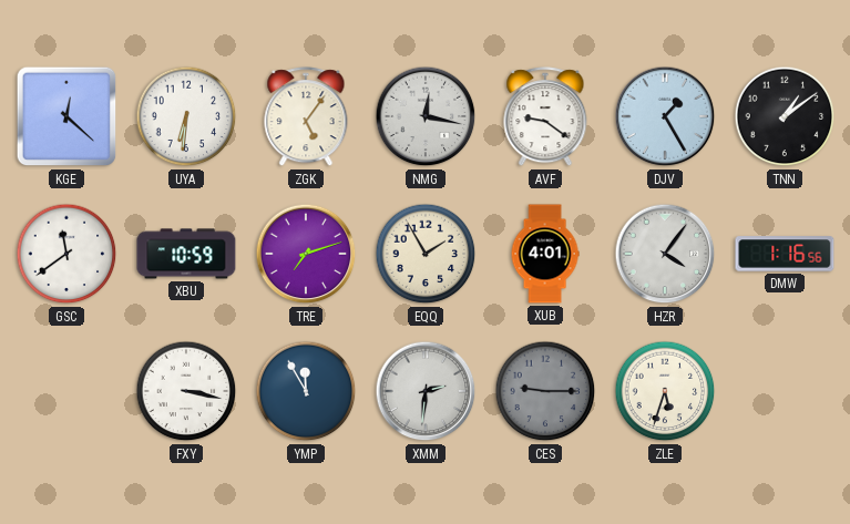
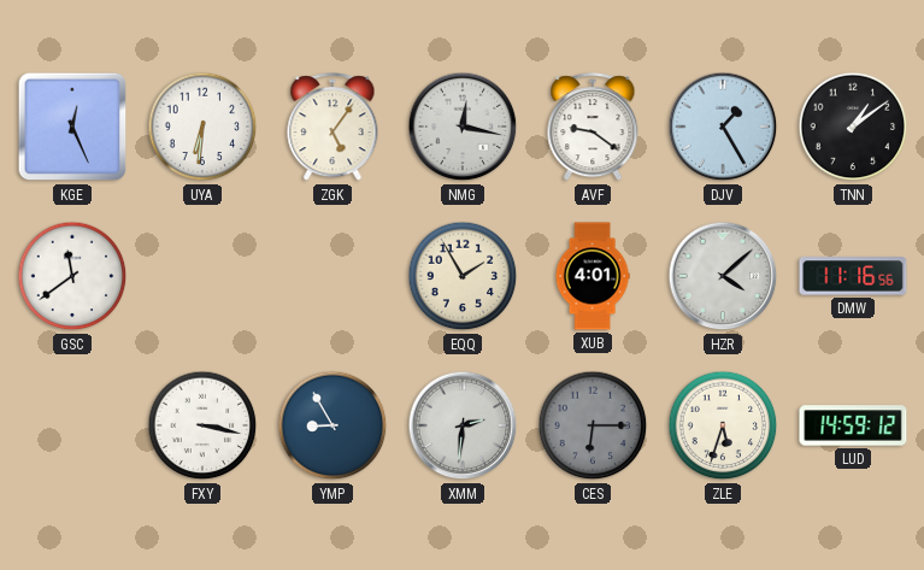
KGE: 12:22 -> 12:26 (72, 127)
XBU: 10:59 -> none (186, 254)
TRE: 7:12 -> none (306, 254)
HZR: 4:06 -> 4:08 (723, 276)
DMW: 1:16 -> 11:16 (853, 276)
YMP: 11:55 -> 8:55 (332, 425)
CES: 9:15 -> 6:15 (593, 425)
LUD: none -> 14:59 (853, 425)
